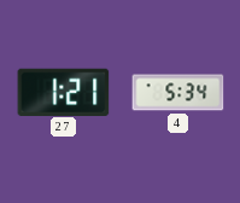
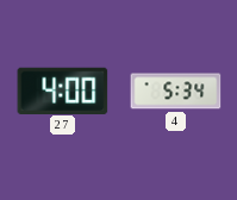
27: 1:21 -> 4:00 (63, 90)
